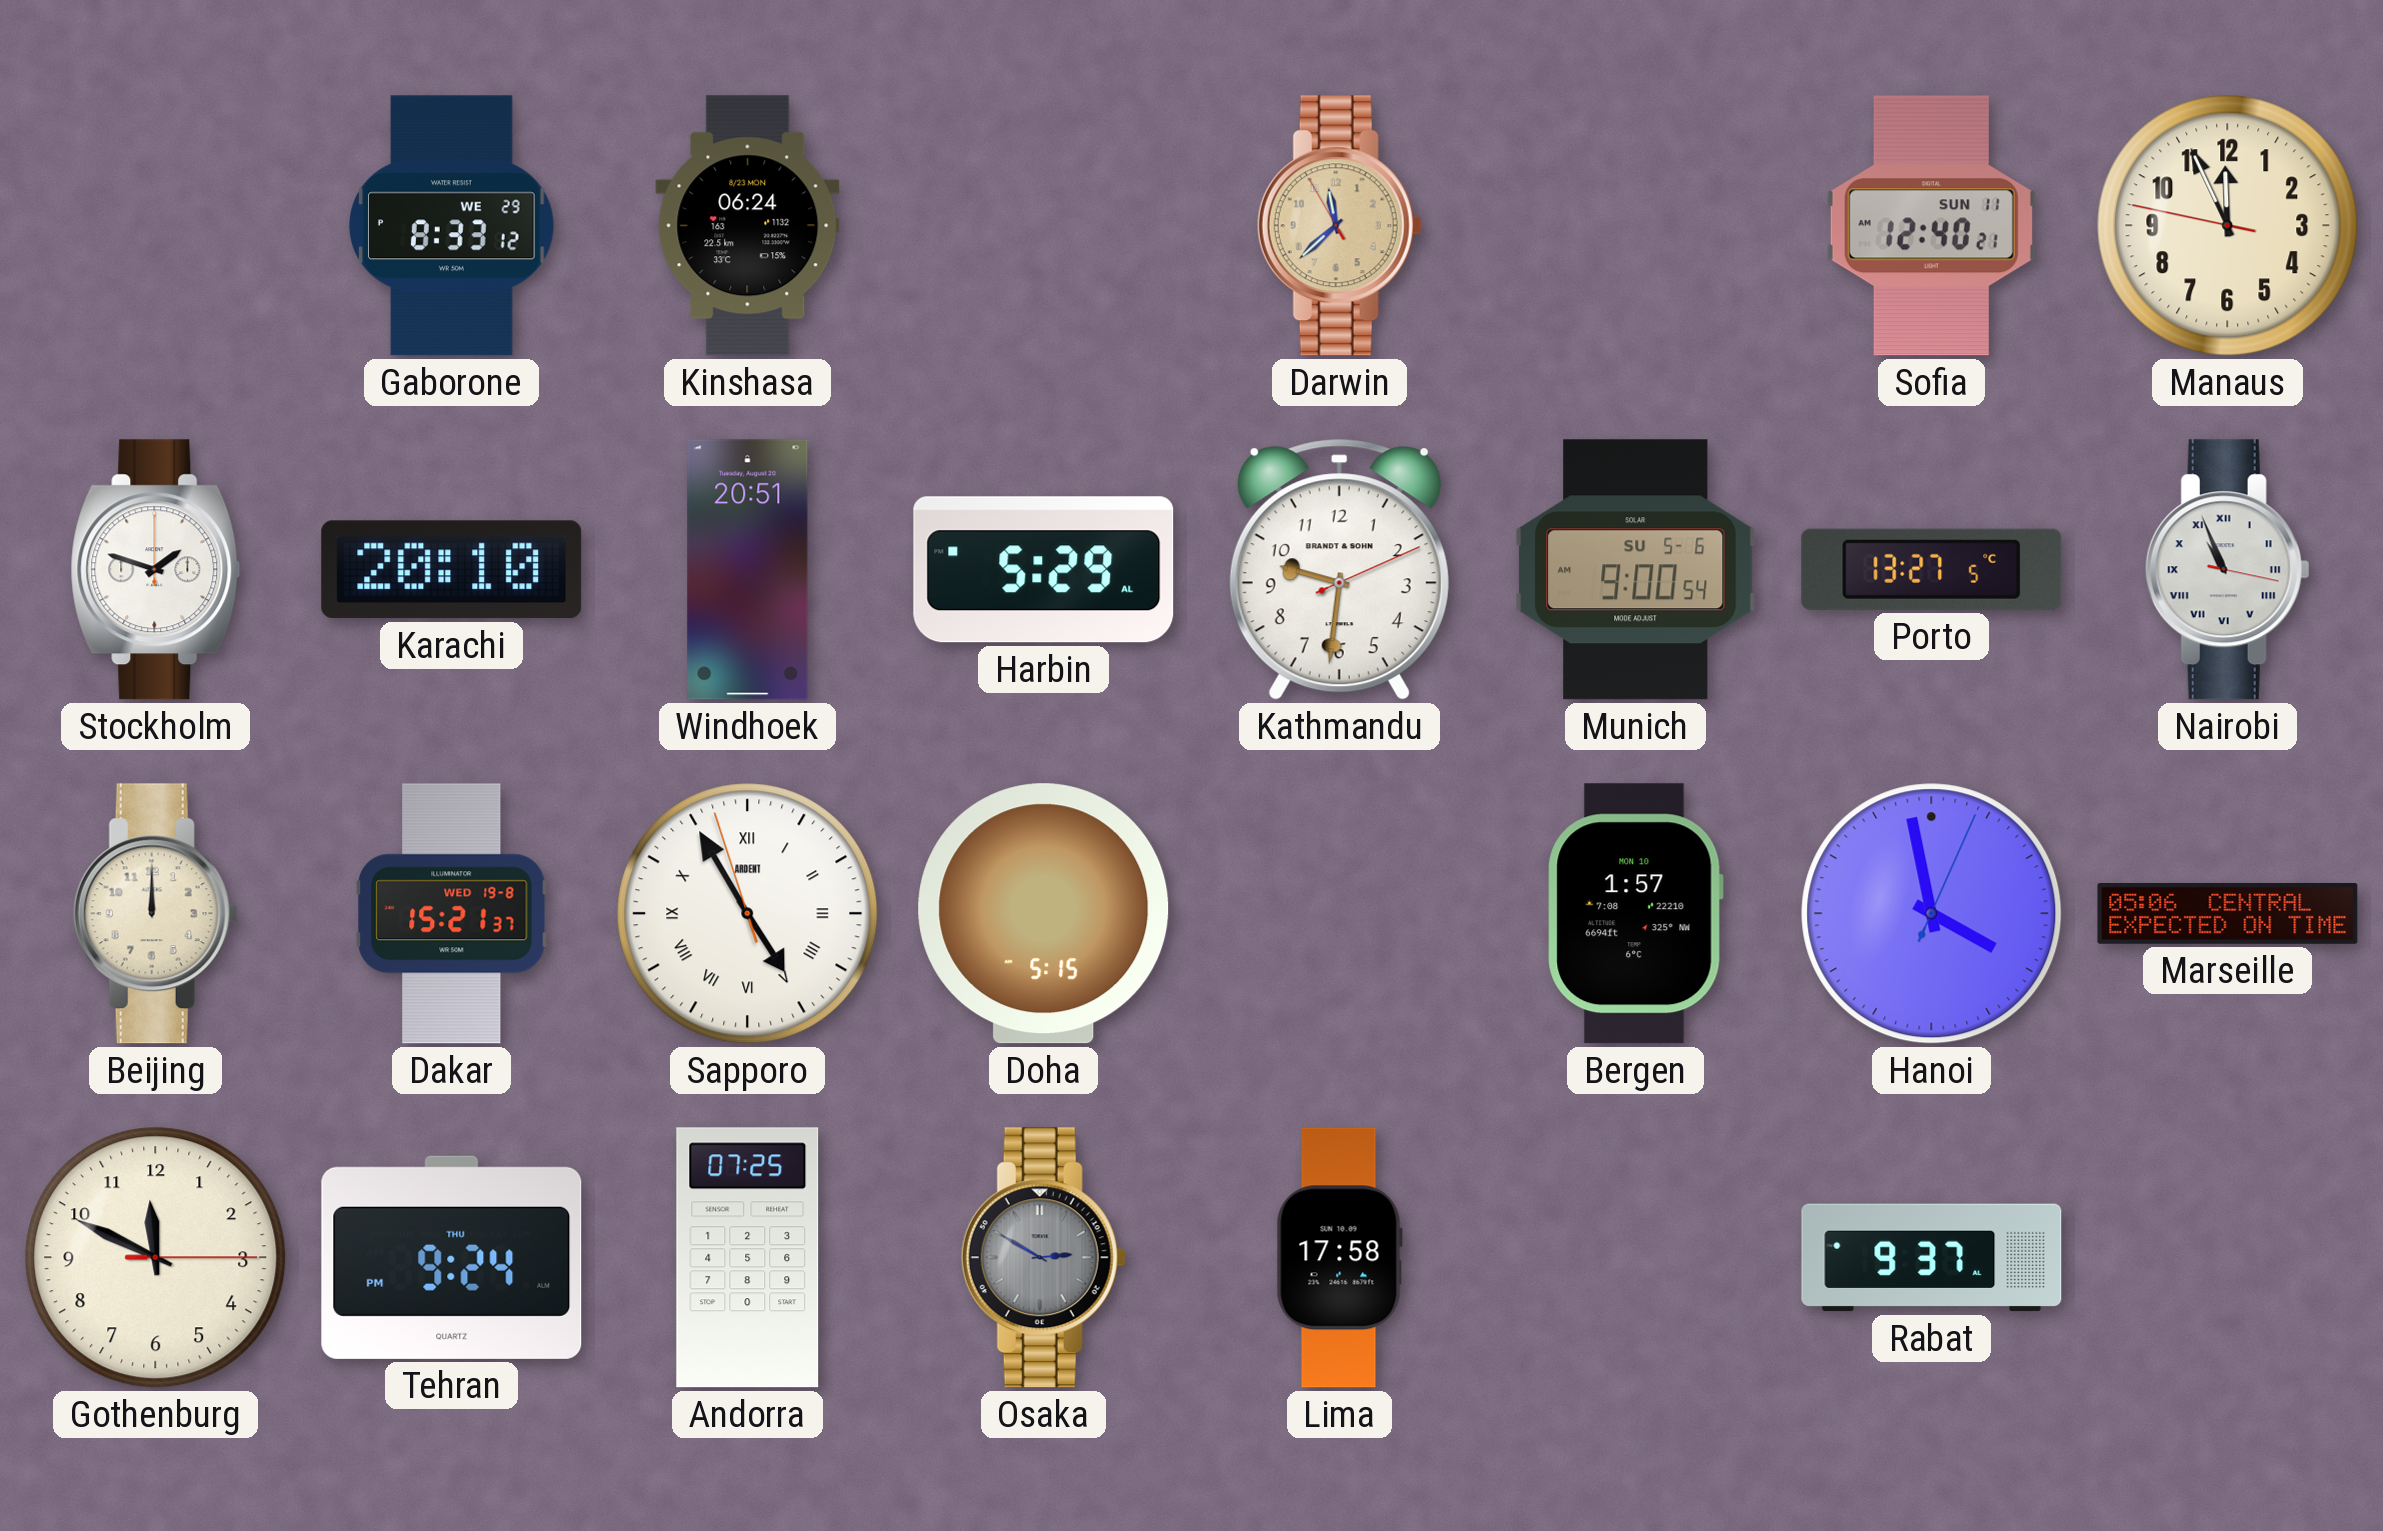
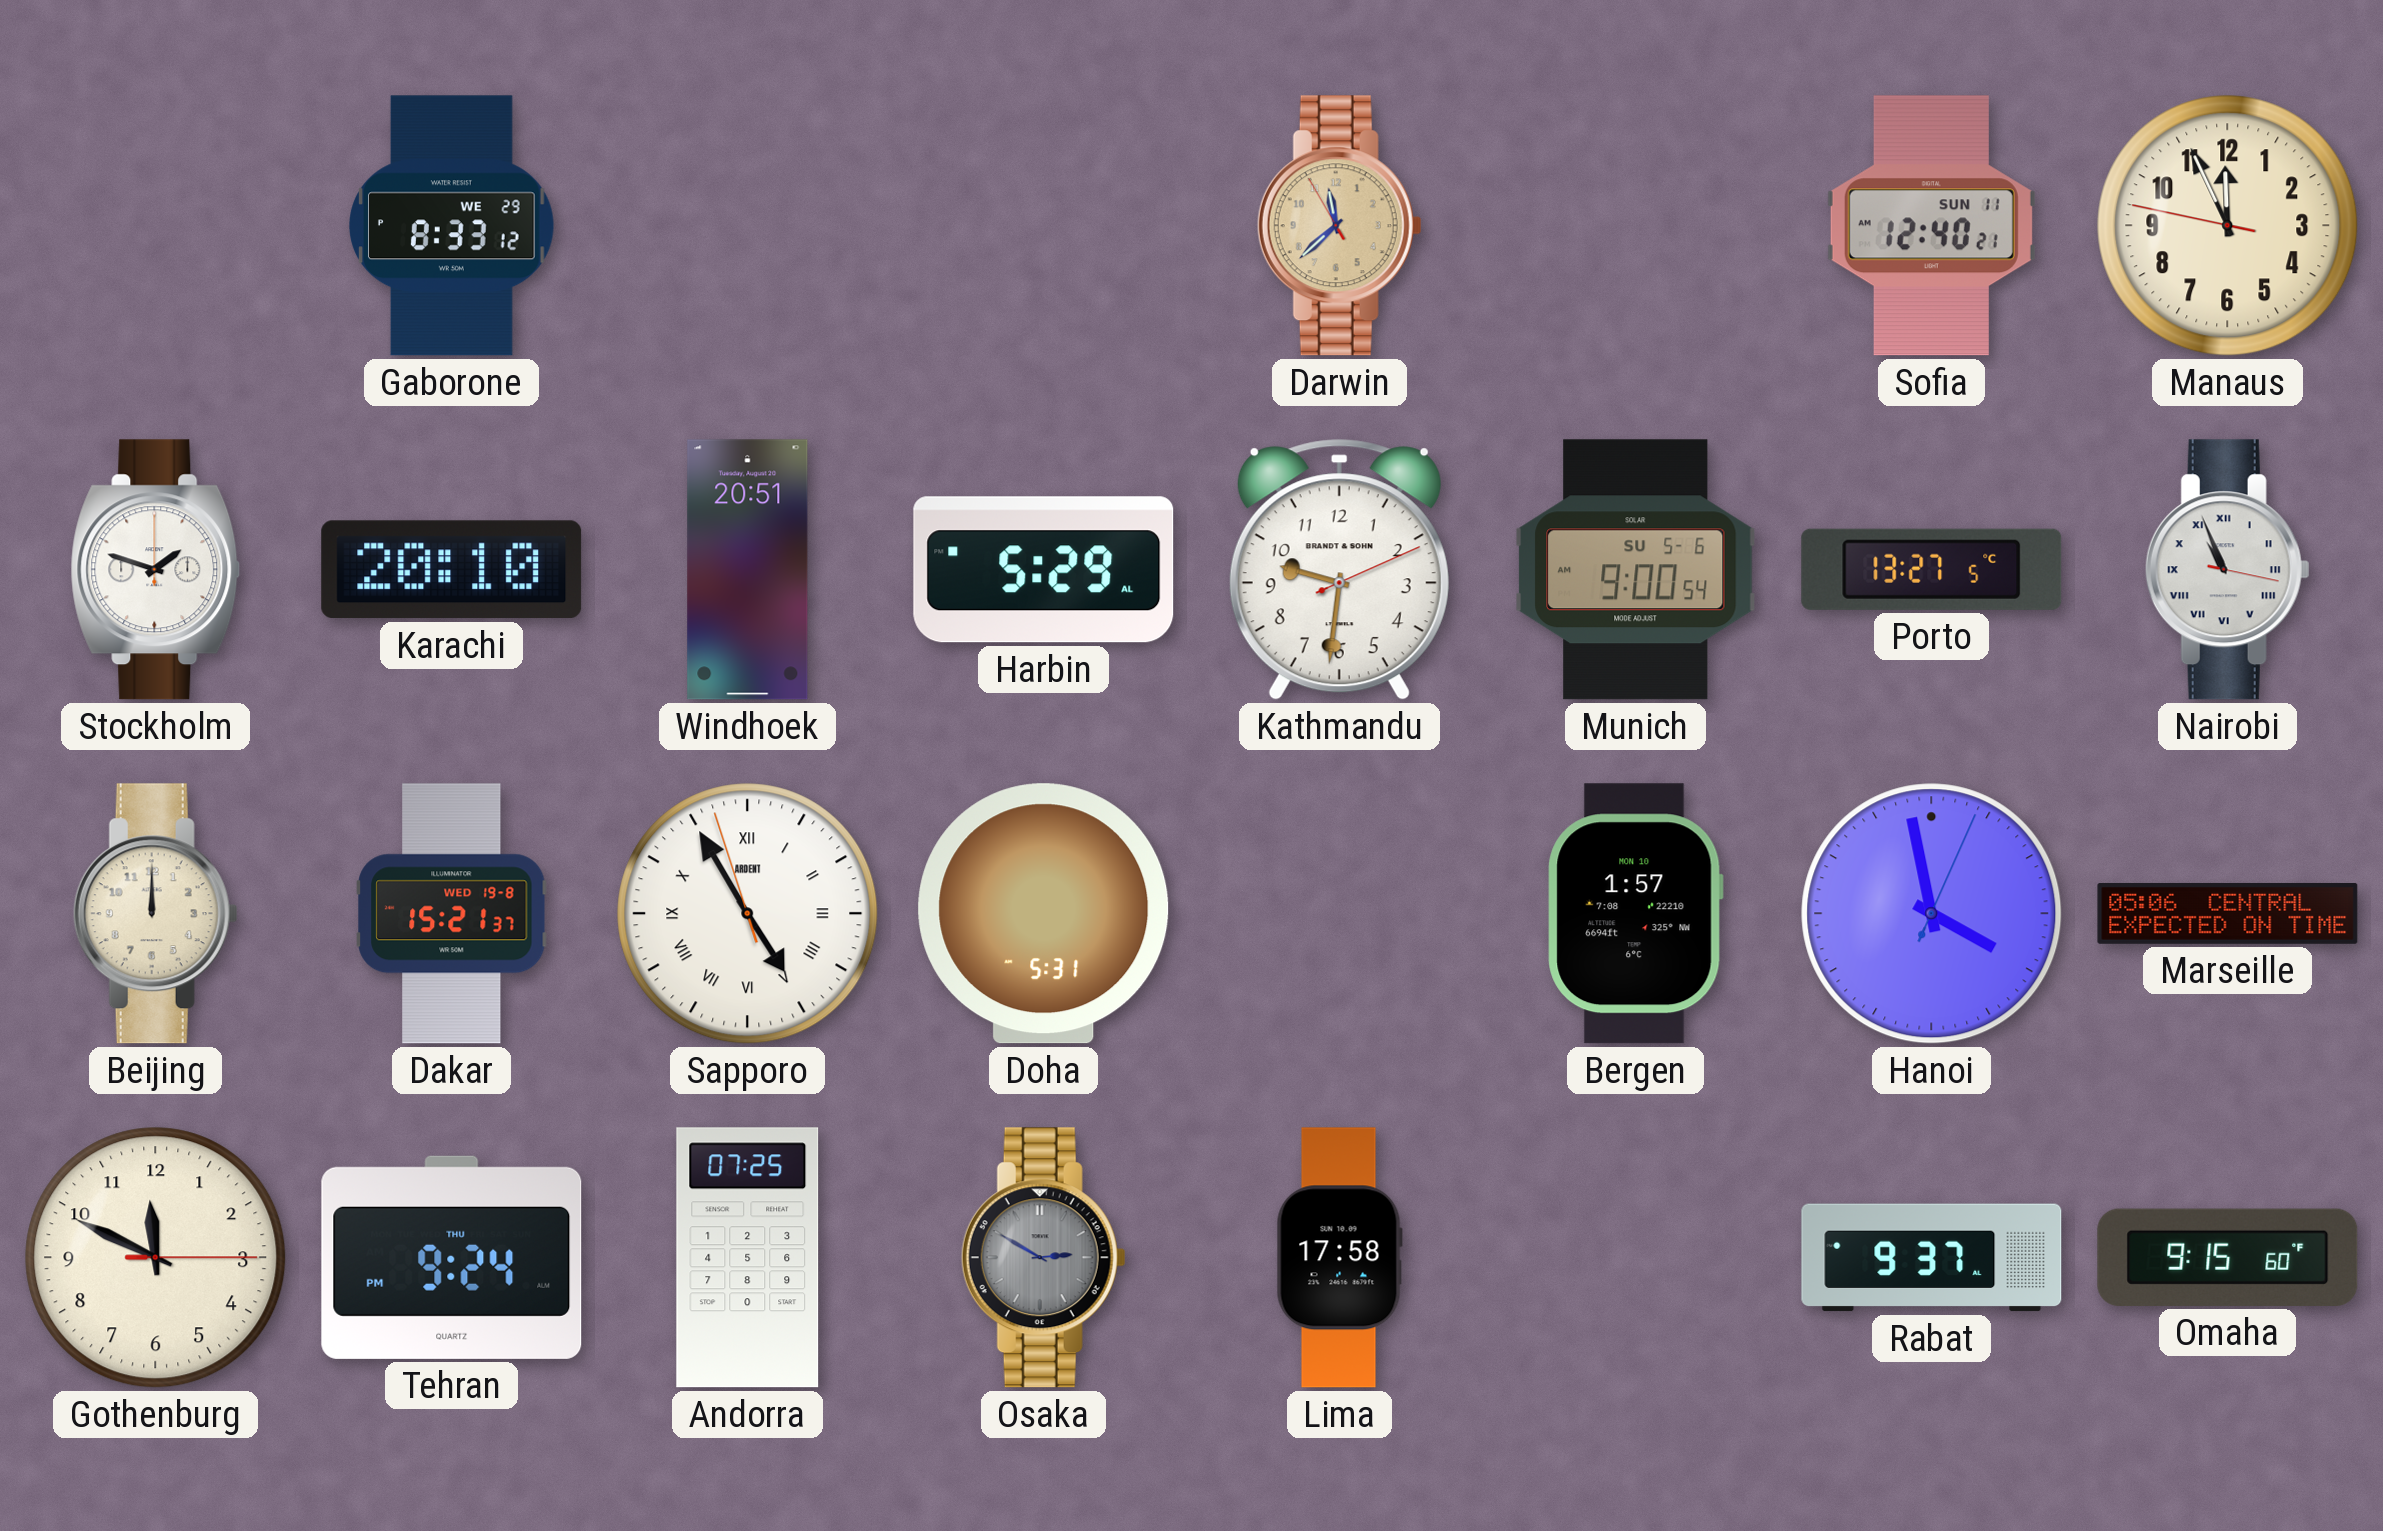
Kinshasa: 06:24 -> none (748, 226)
Doha: 5:15 -> 5:31 (1044, 914)
Omaha: none -> 9:15 (2228, 1257)
